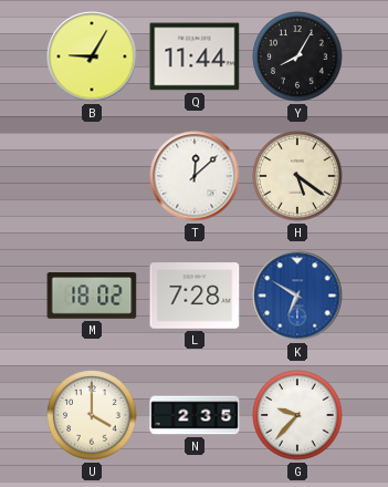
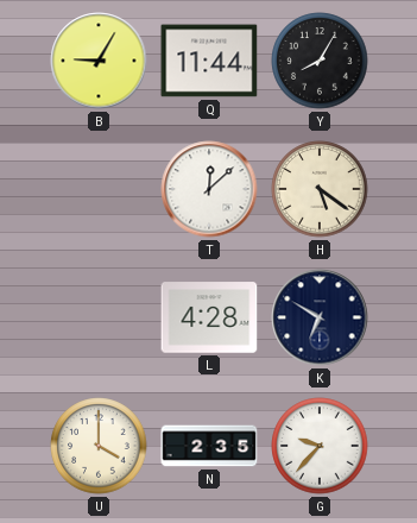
M: 18:02 -> none (92, 296)
L: 7:28 -> 4:28 (209, 317)
K dial: blue -> navy (320, 317)
